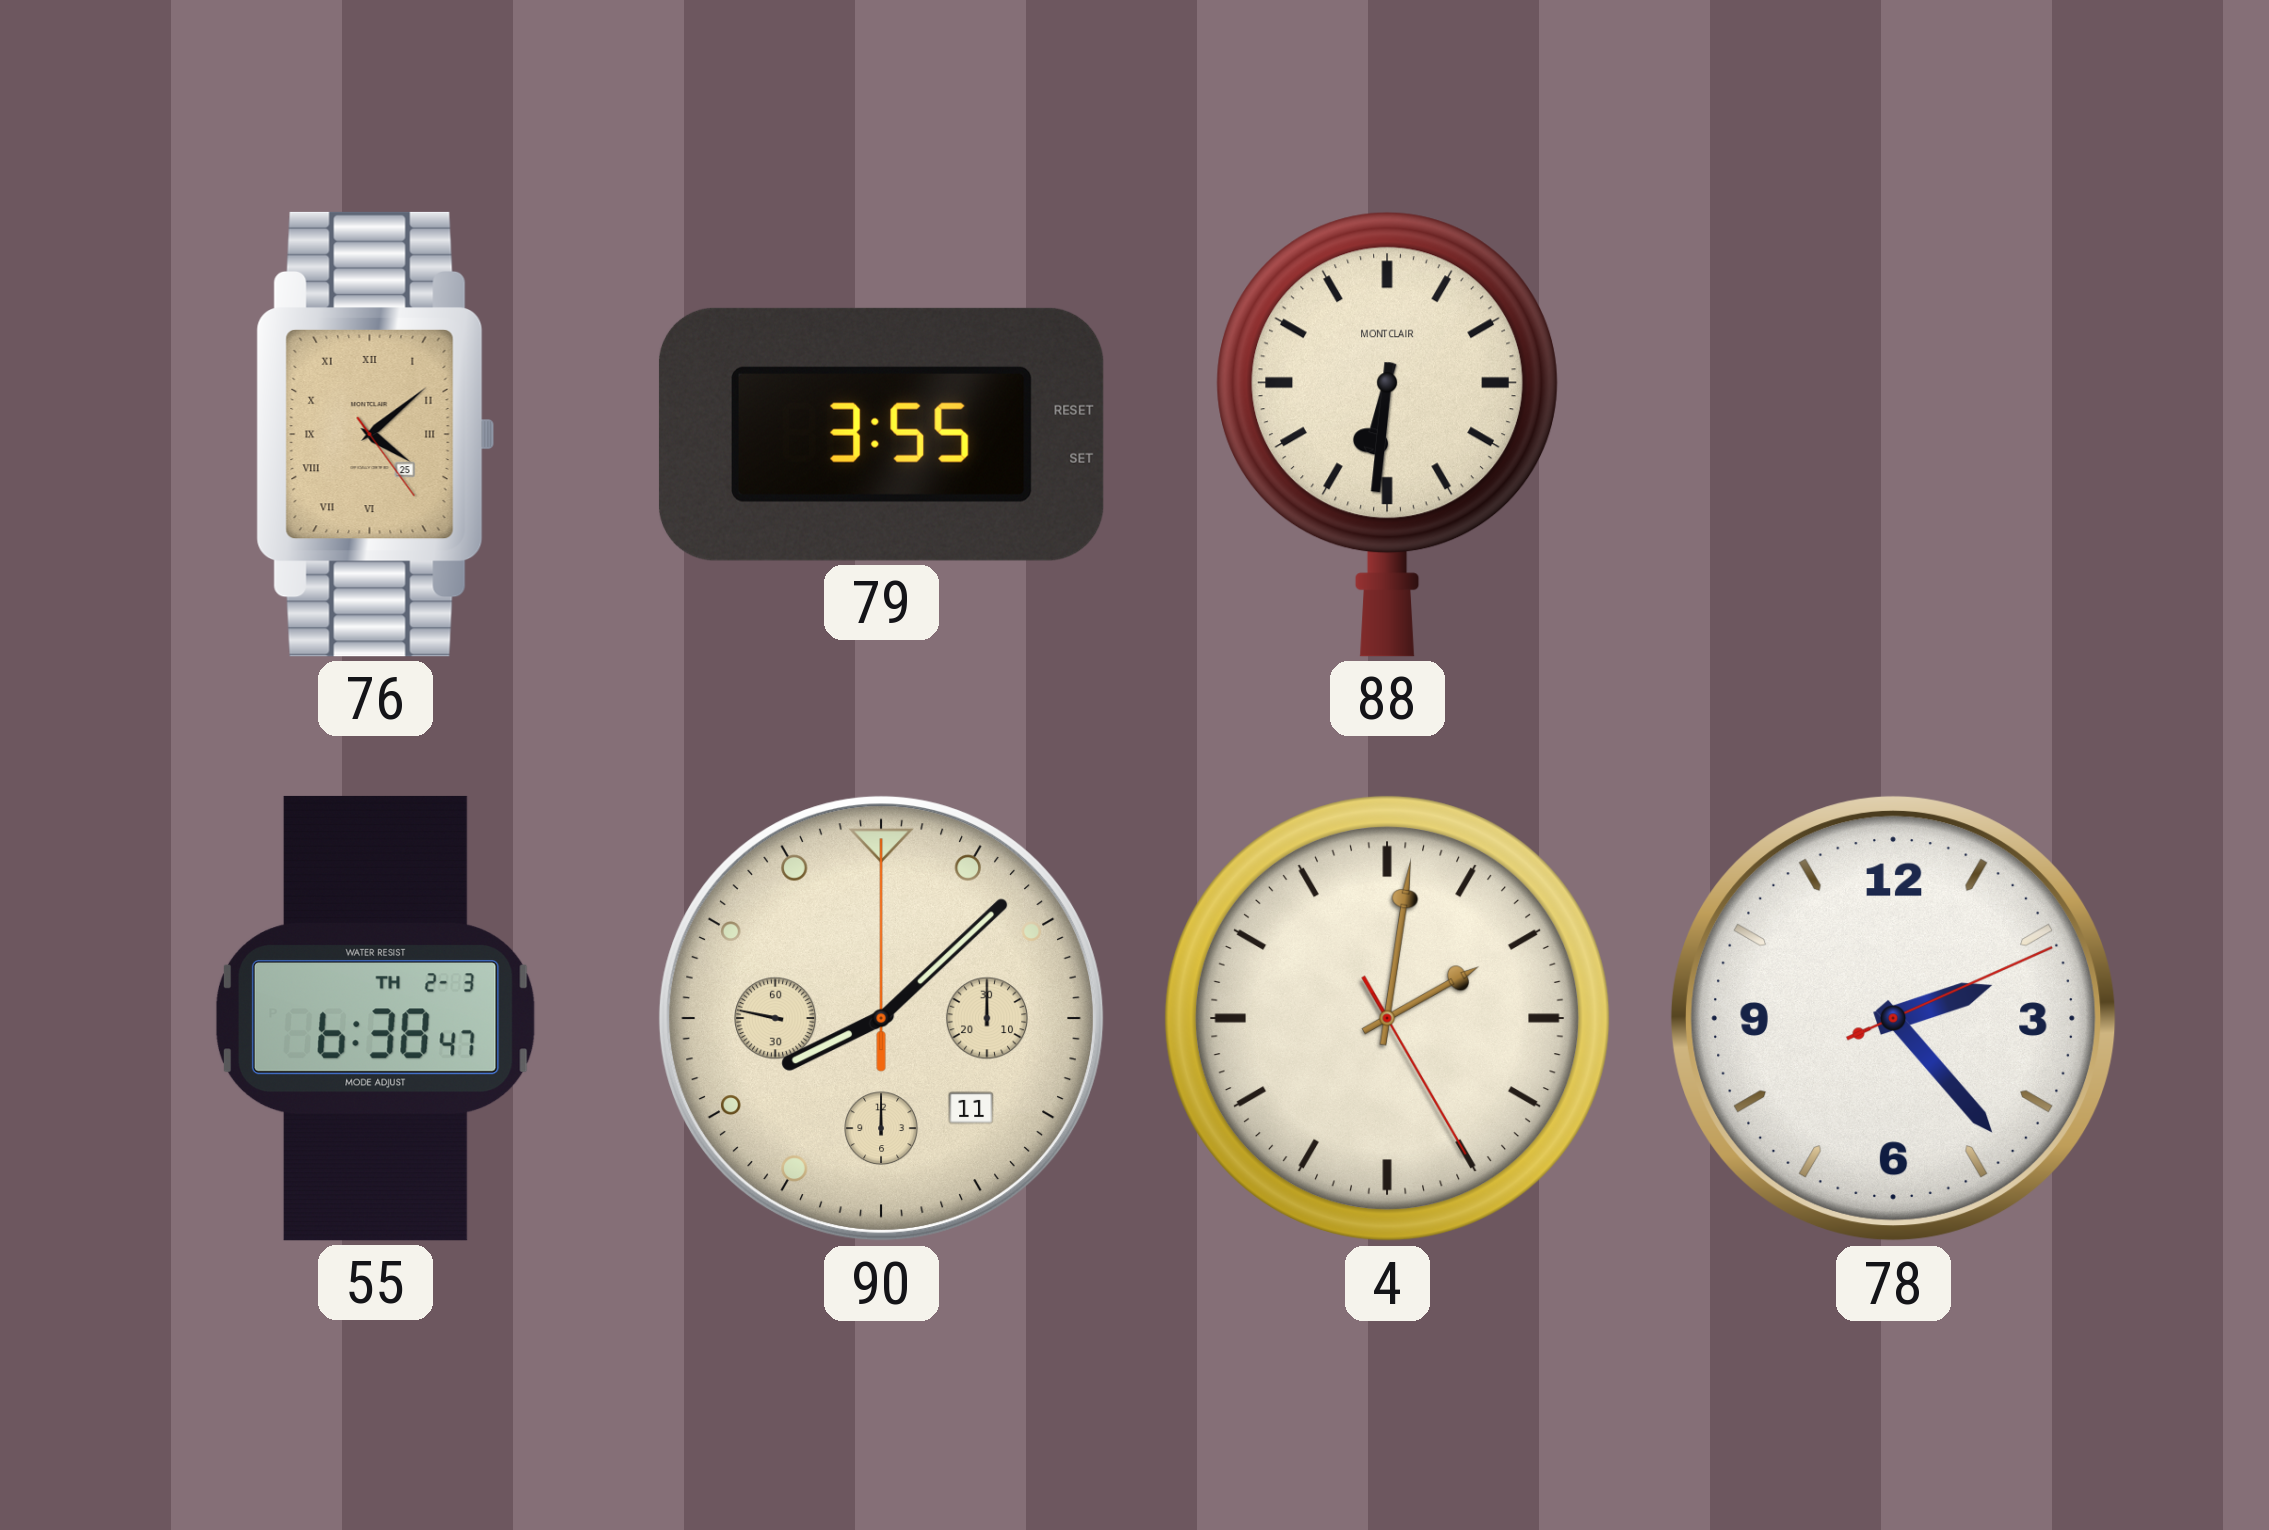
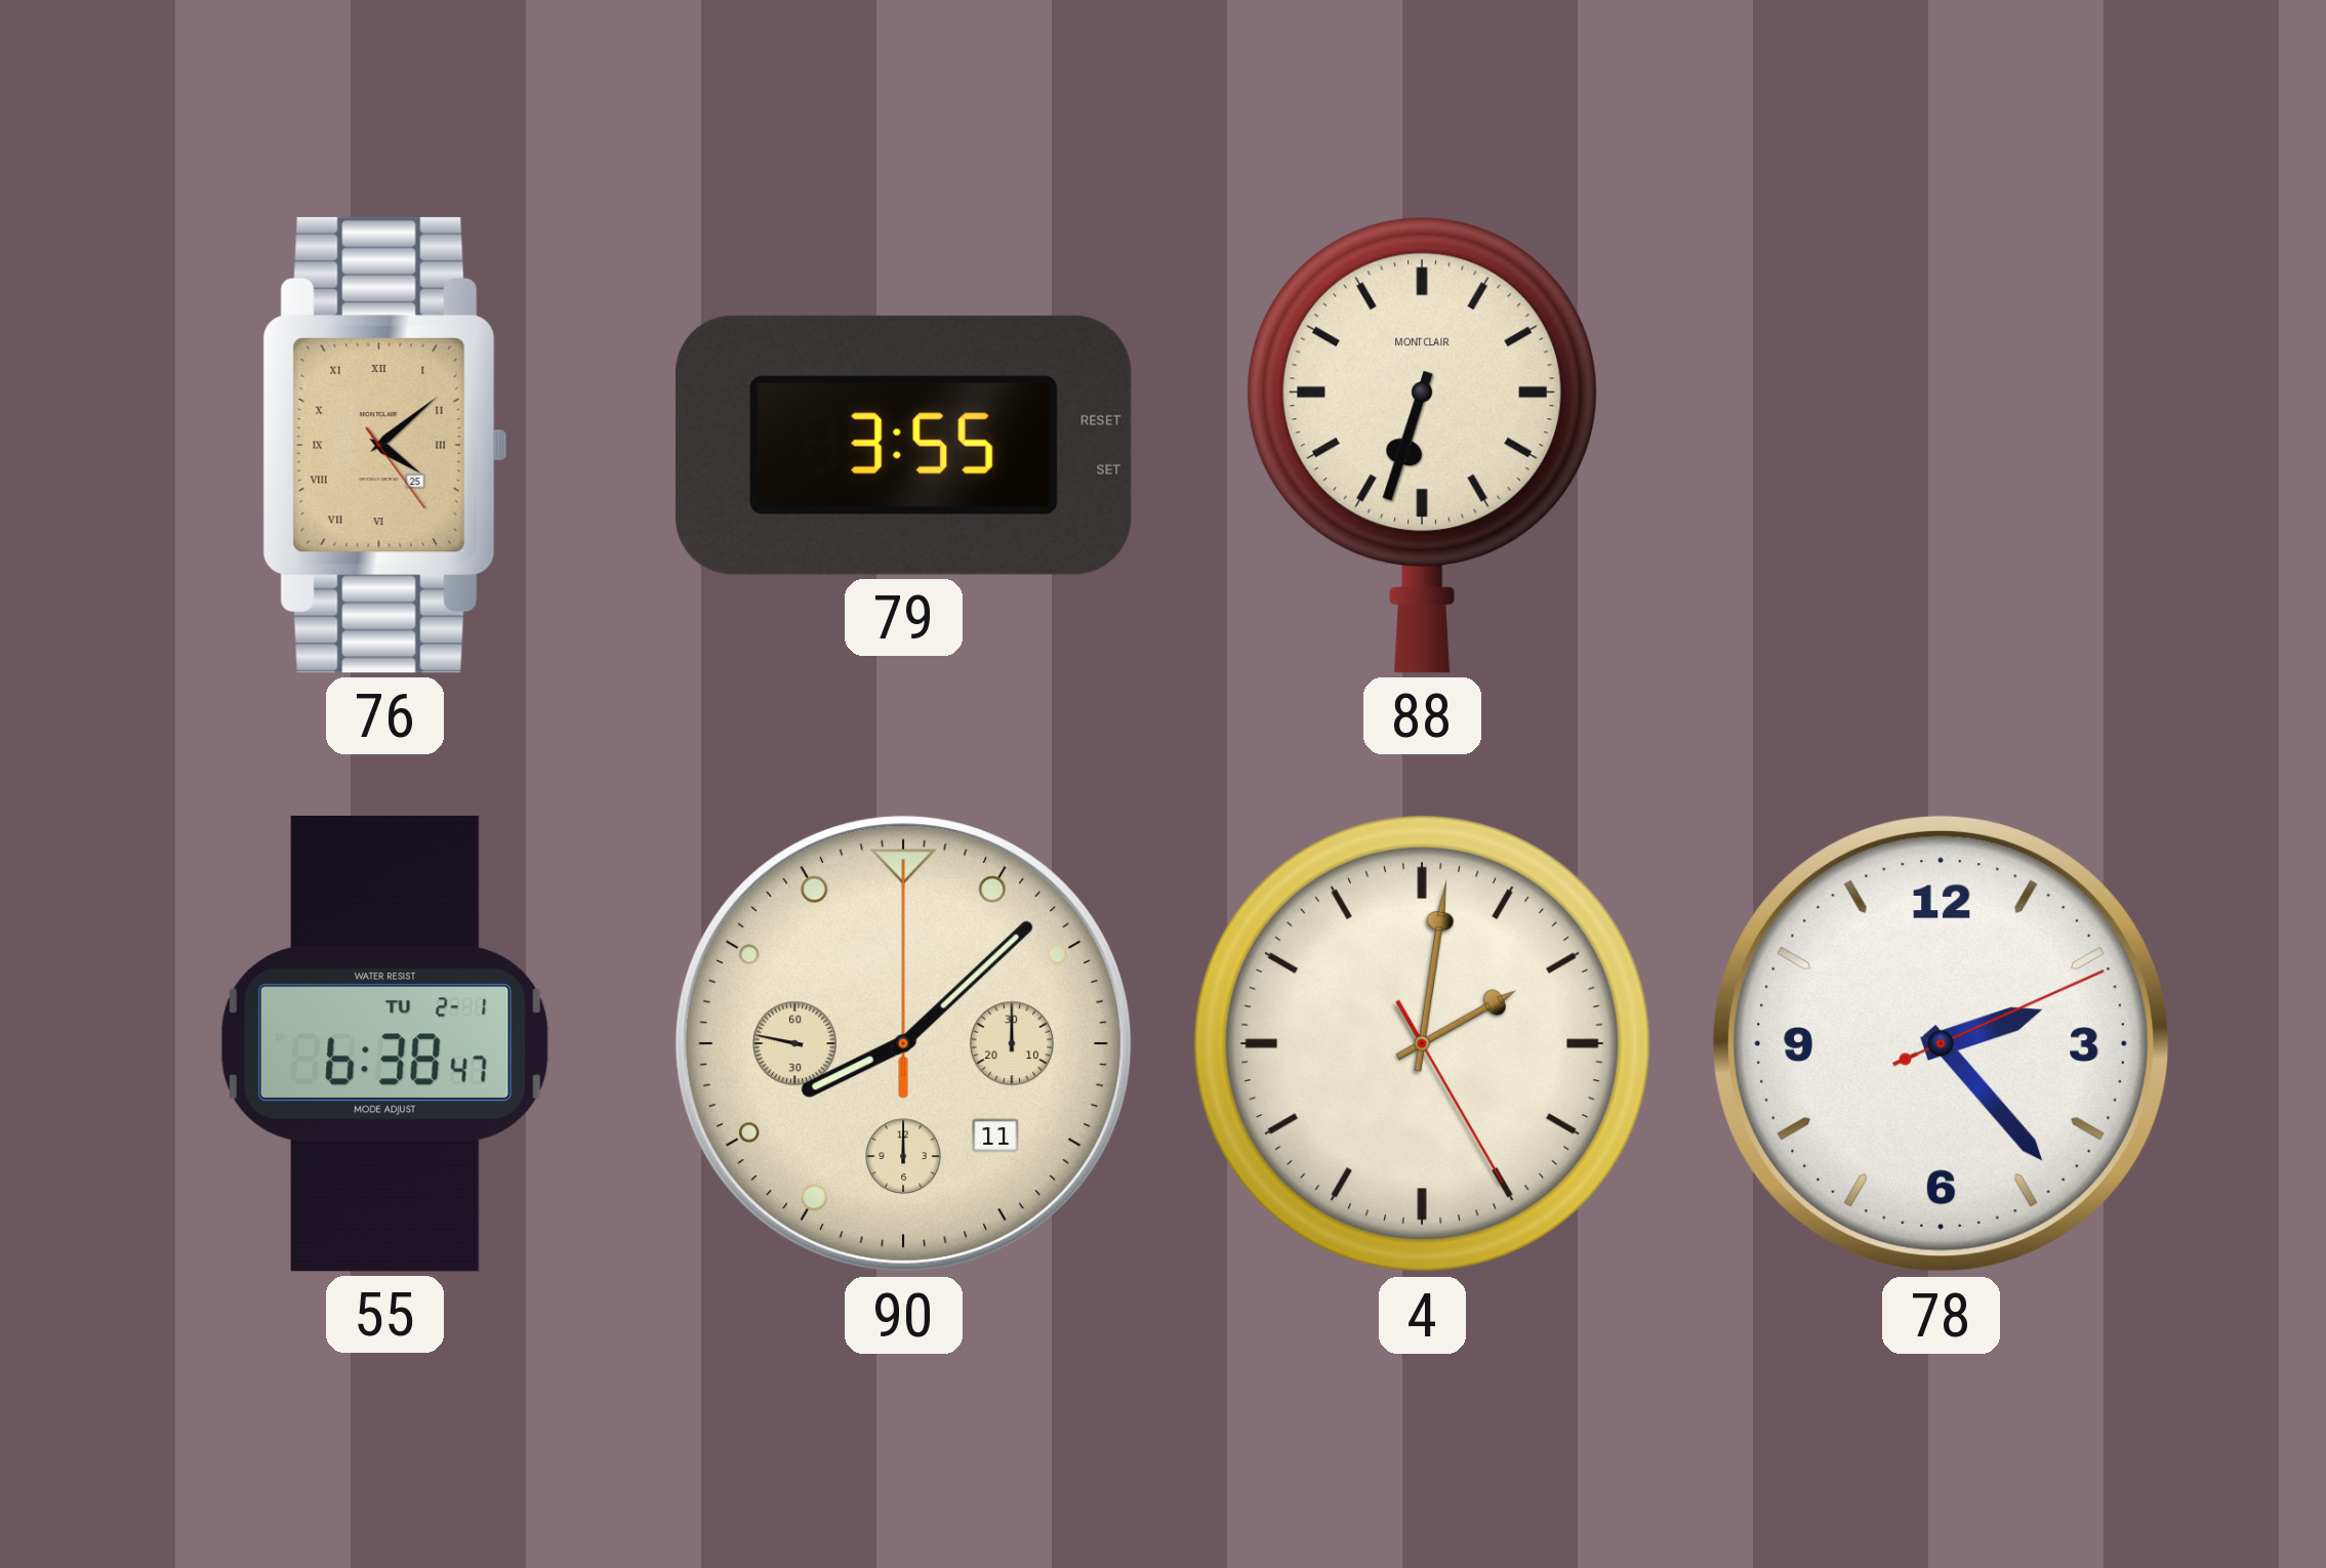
88: 6:31 -> 6:33 (1423, 445)
55 date: TH 2-3 -> TU 2-1 (384, 1043)
